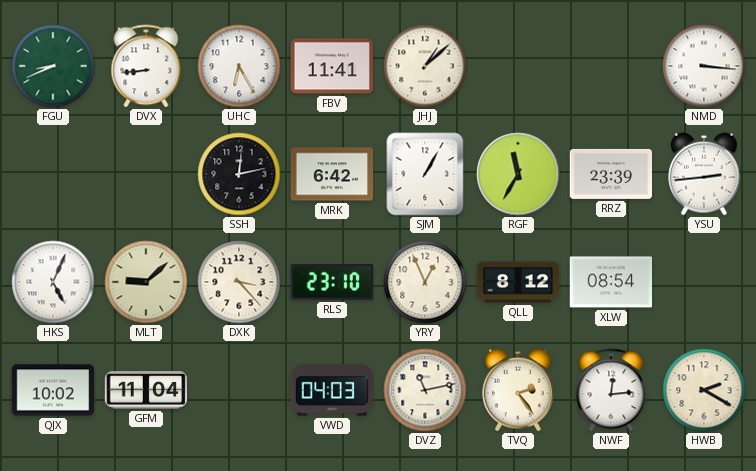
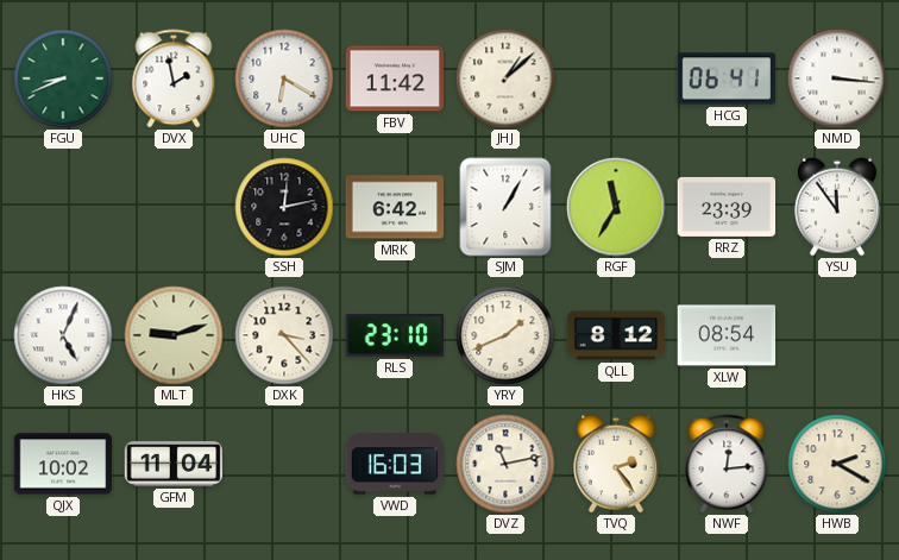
DVX: 8:44 -> 1:58 (174, 78)
UHC: 6:25 -> 6:20 (284, 78)
FBV: 11:41 -> 11:42 (395, 78)
HCG: none -> 06:41 (727, 78)
YSU: 2:44 -> 11:54 (838, 207)
MLT: 9:08 -> 9:12 (174, 335)
YRY: 12:56 -> 1:41 (505, 335)
VWD: 04:03 -> 16:03 (395, 464)
